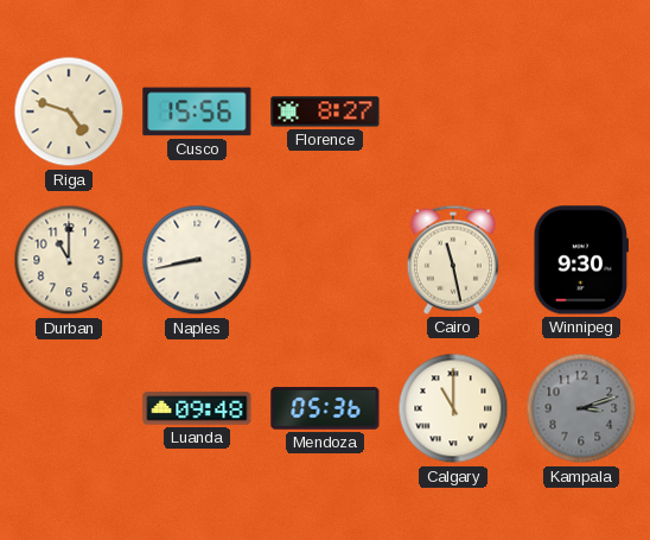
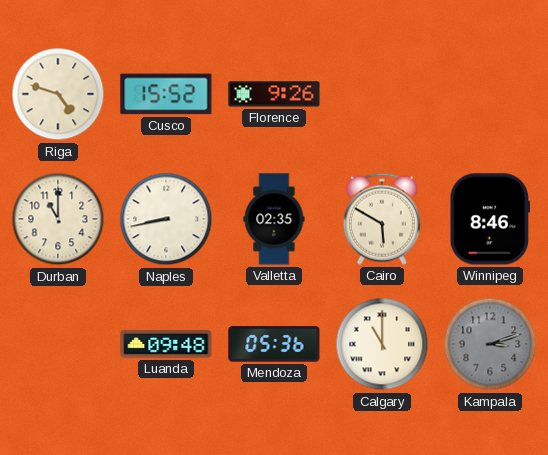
Cusco: 15:56 -> 15:52 (166, 94)
Florence: 8:27 -> 9:26 (274, 94)
Valletta: none -> 02:35 (274, 219)
Cairo: 11:28 -> 5:50 (382, 219)
Winnipeg: 9:30 -> 8:46 (489, 219)
